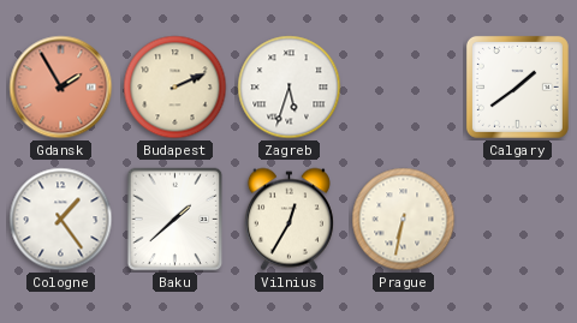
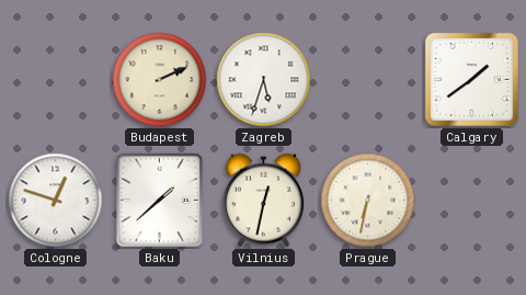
Gdansk: 1:55 -> none (61, 88)
Cologne: 1:24 -> 12:48 (56, 201)
Vilnius: 12:35 -> 12:32 (263, 201)
